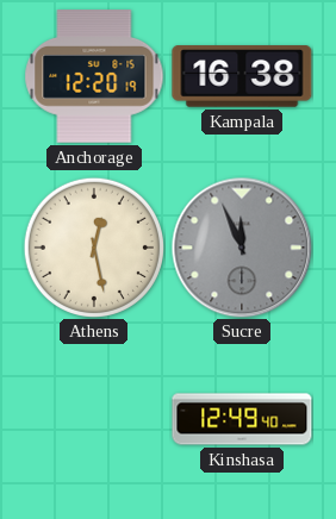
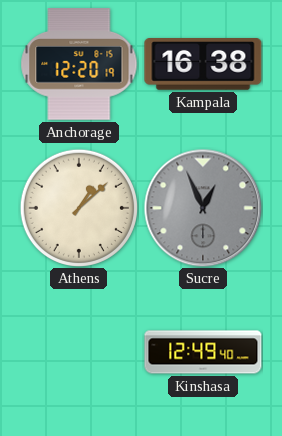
Athens: 12:28 -> 1:08 (78, 207)
Sucre: 11:56 -> 12:56 (203, 208)
